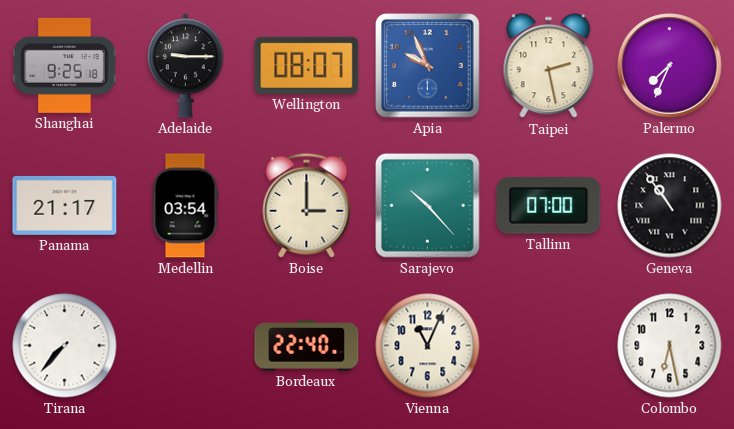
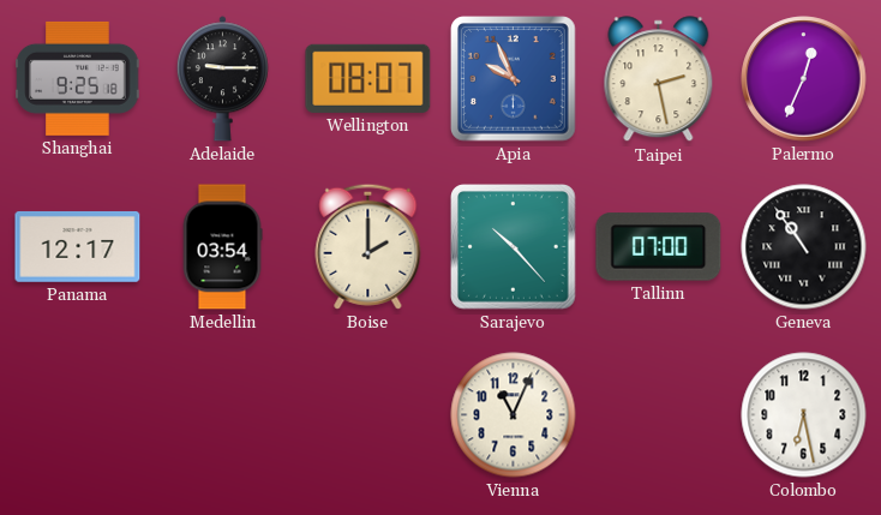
Palermo: 7:34 -> 12:34 (804, 79)
Panama: 21:17 -> 12:17 (78, 246)
Boise: 3:00 -> 2:00 (368, 246)
Tirana: 7:37 -> none (65, 346)
Bordeaux: 22:40 -> none (307, 346)
